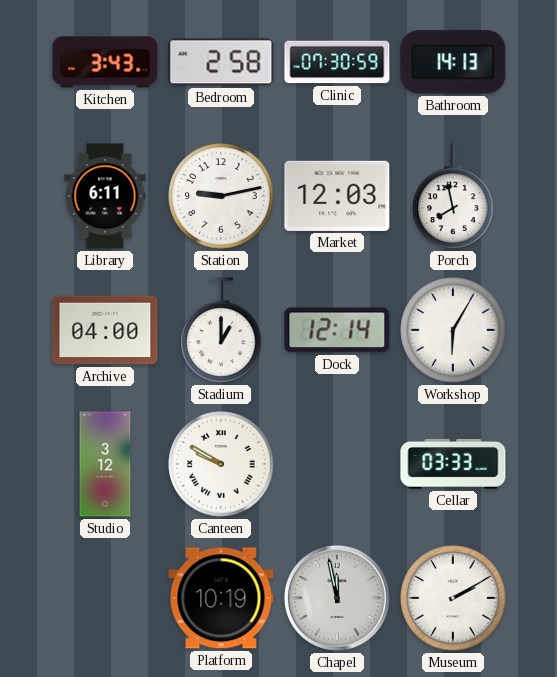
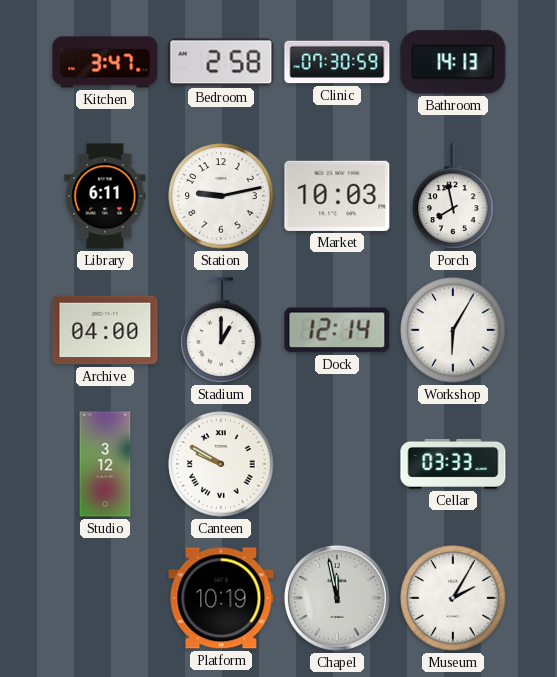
Kitchen: 3:43 -> 3:47 (105, 62)
Market: 12:03 -> 10:03 (337, 196)
Museum: 2:10 -> 2:05 (453, 598)
